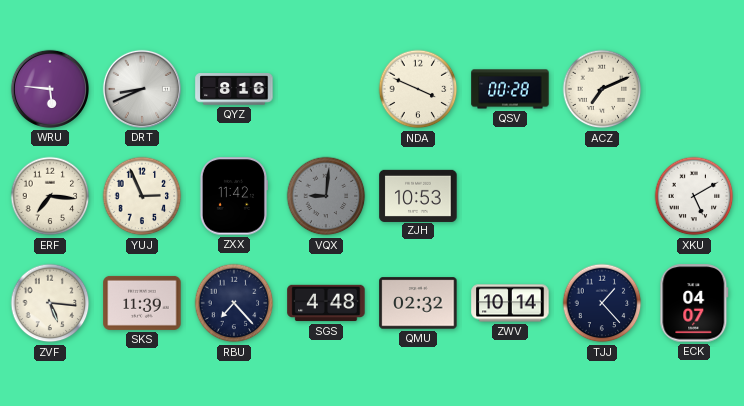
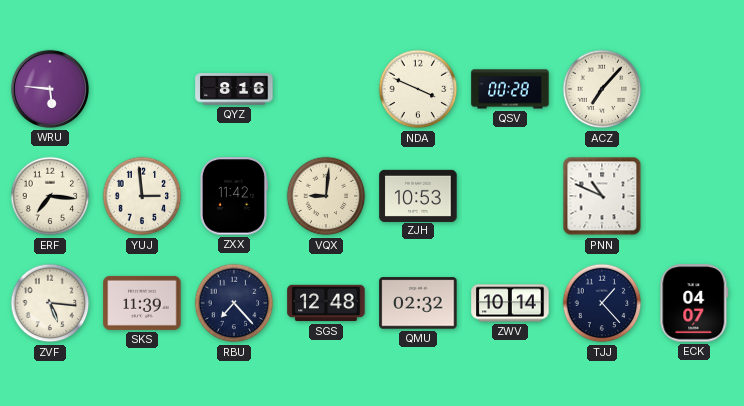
DRT: 8:41 -> none (142, 89)
ACZ: 7:11 -> 7:07 (602, 89)
YUJ: 2:56 -> 2:59 (142, 196)
VQX dial: grey -> cream (326, 196)
PNN: none -> 10:49 (602, 196)
XKU: 5:10 -> none (694, 196)
SGS: 4:48 -> 12:48 (326, 303)
